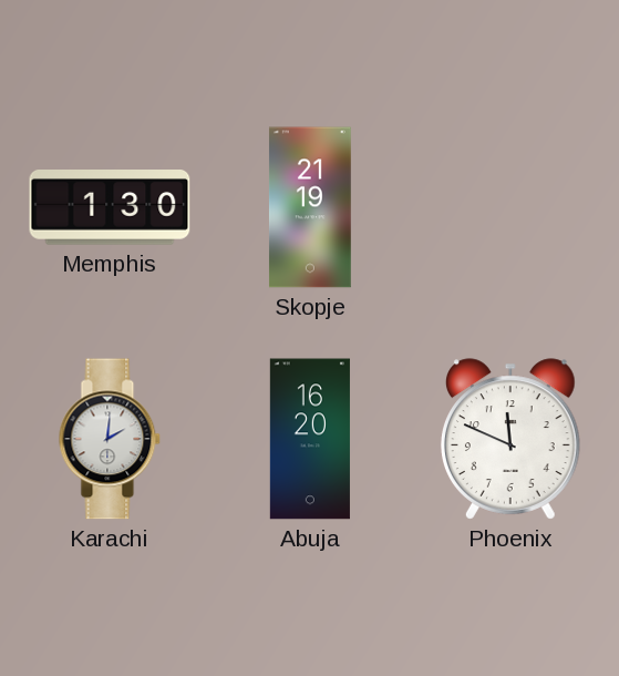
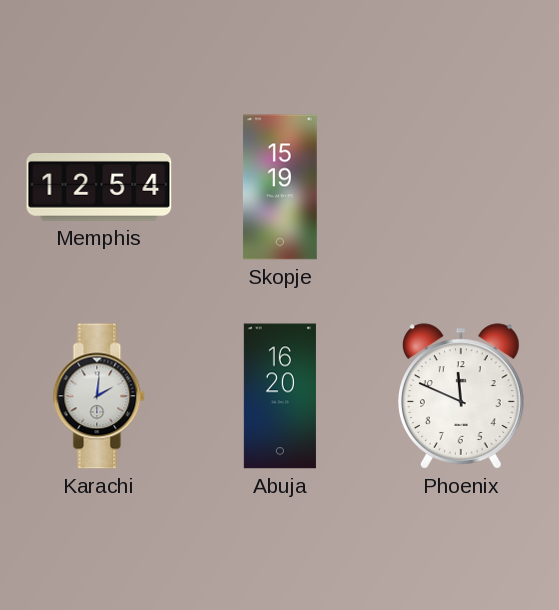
Memphis: 1:30 -> 12:54 (99, 188)
Skopje: 21:19 -> 15:19 (280, 187)
